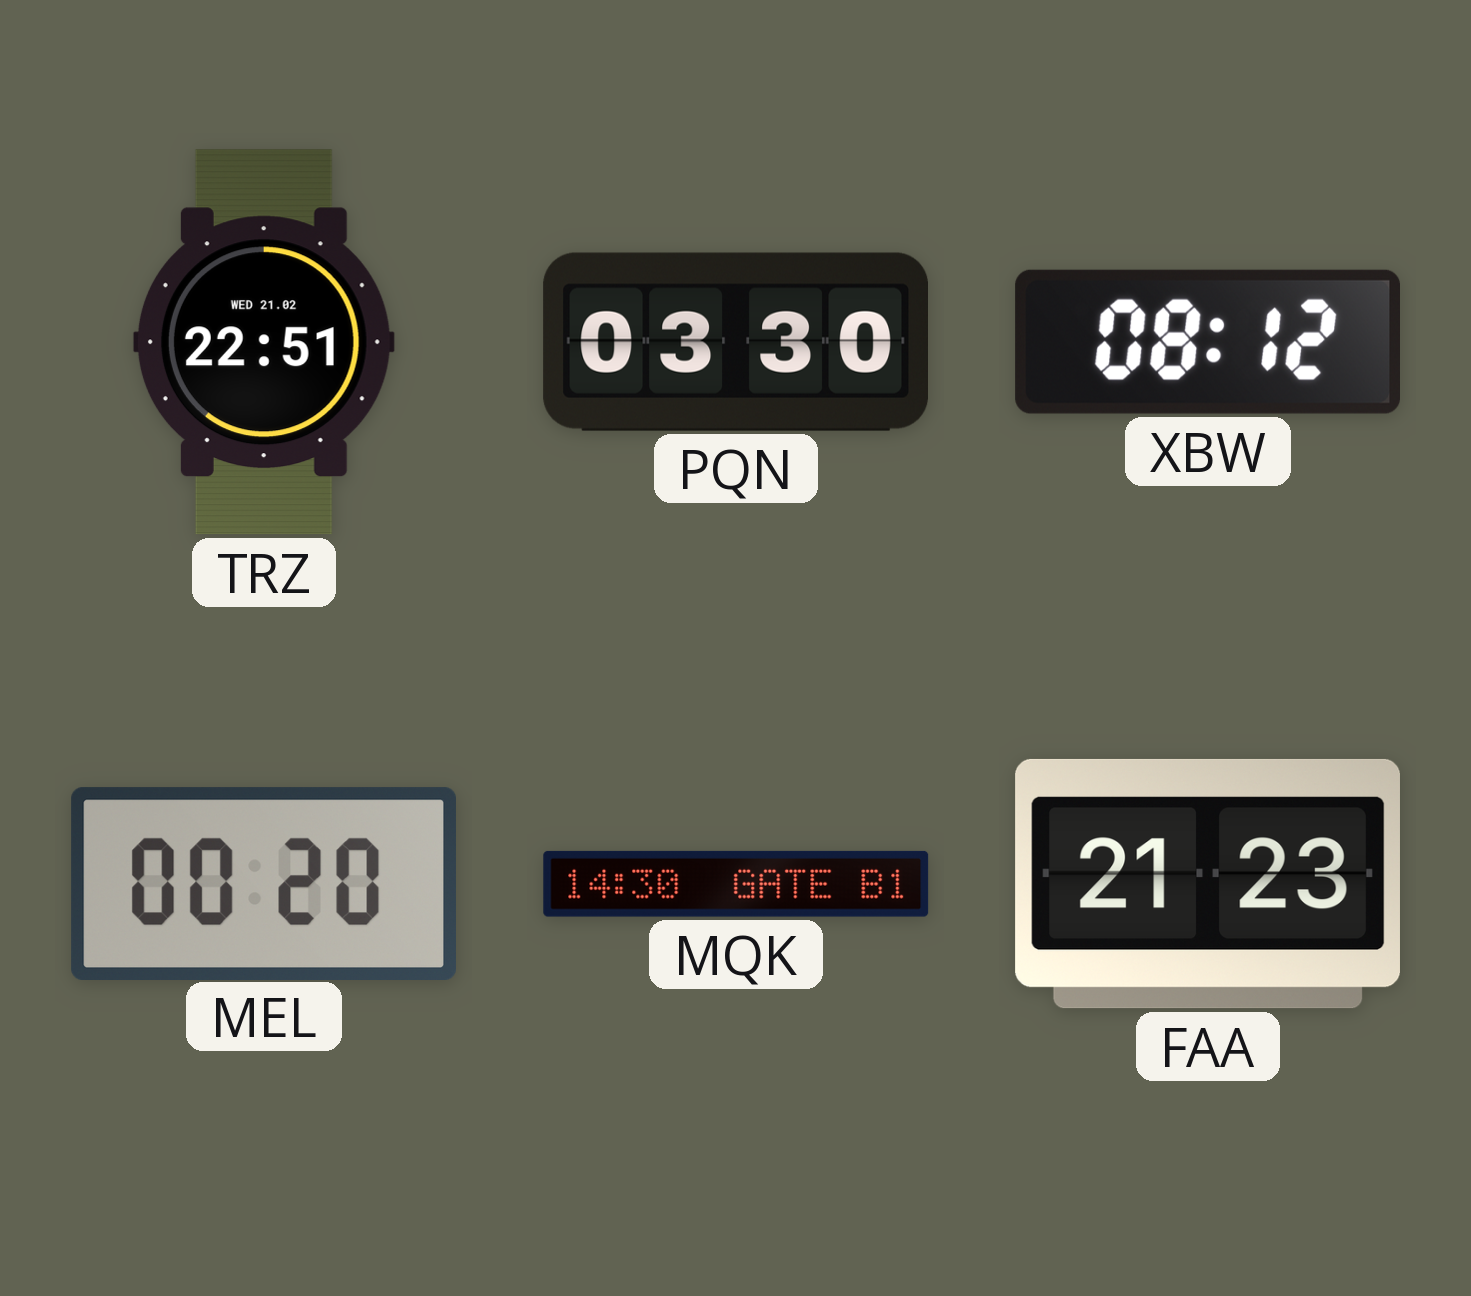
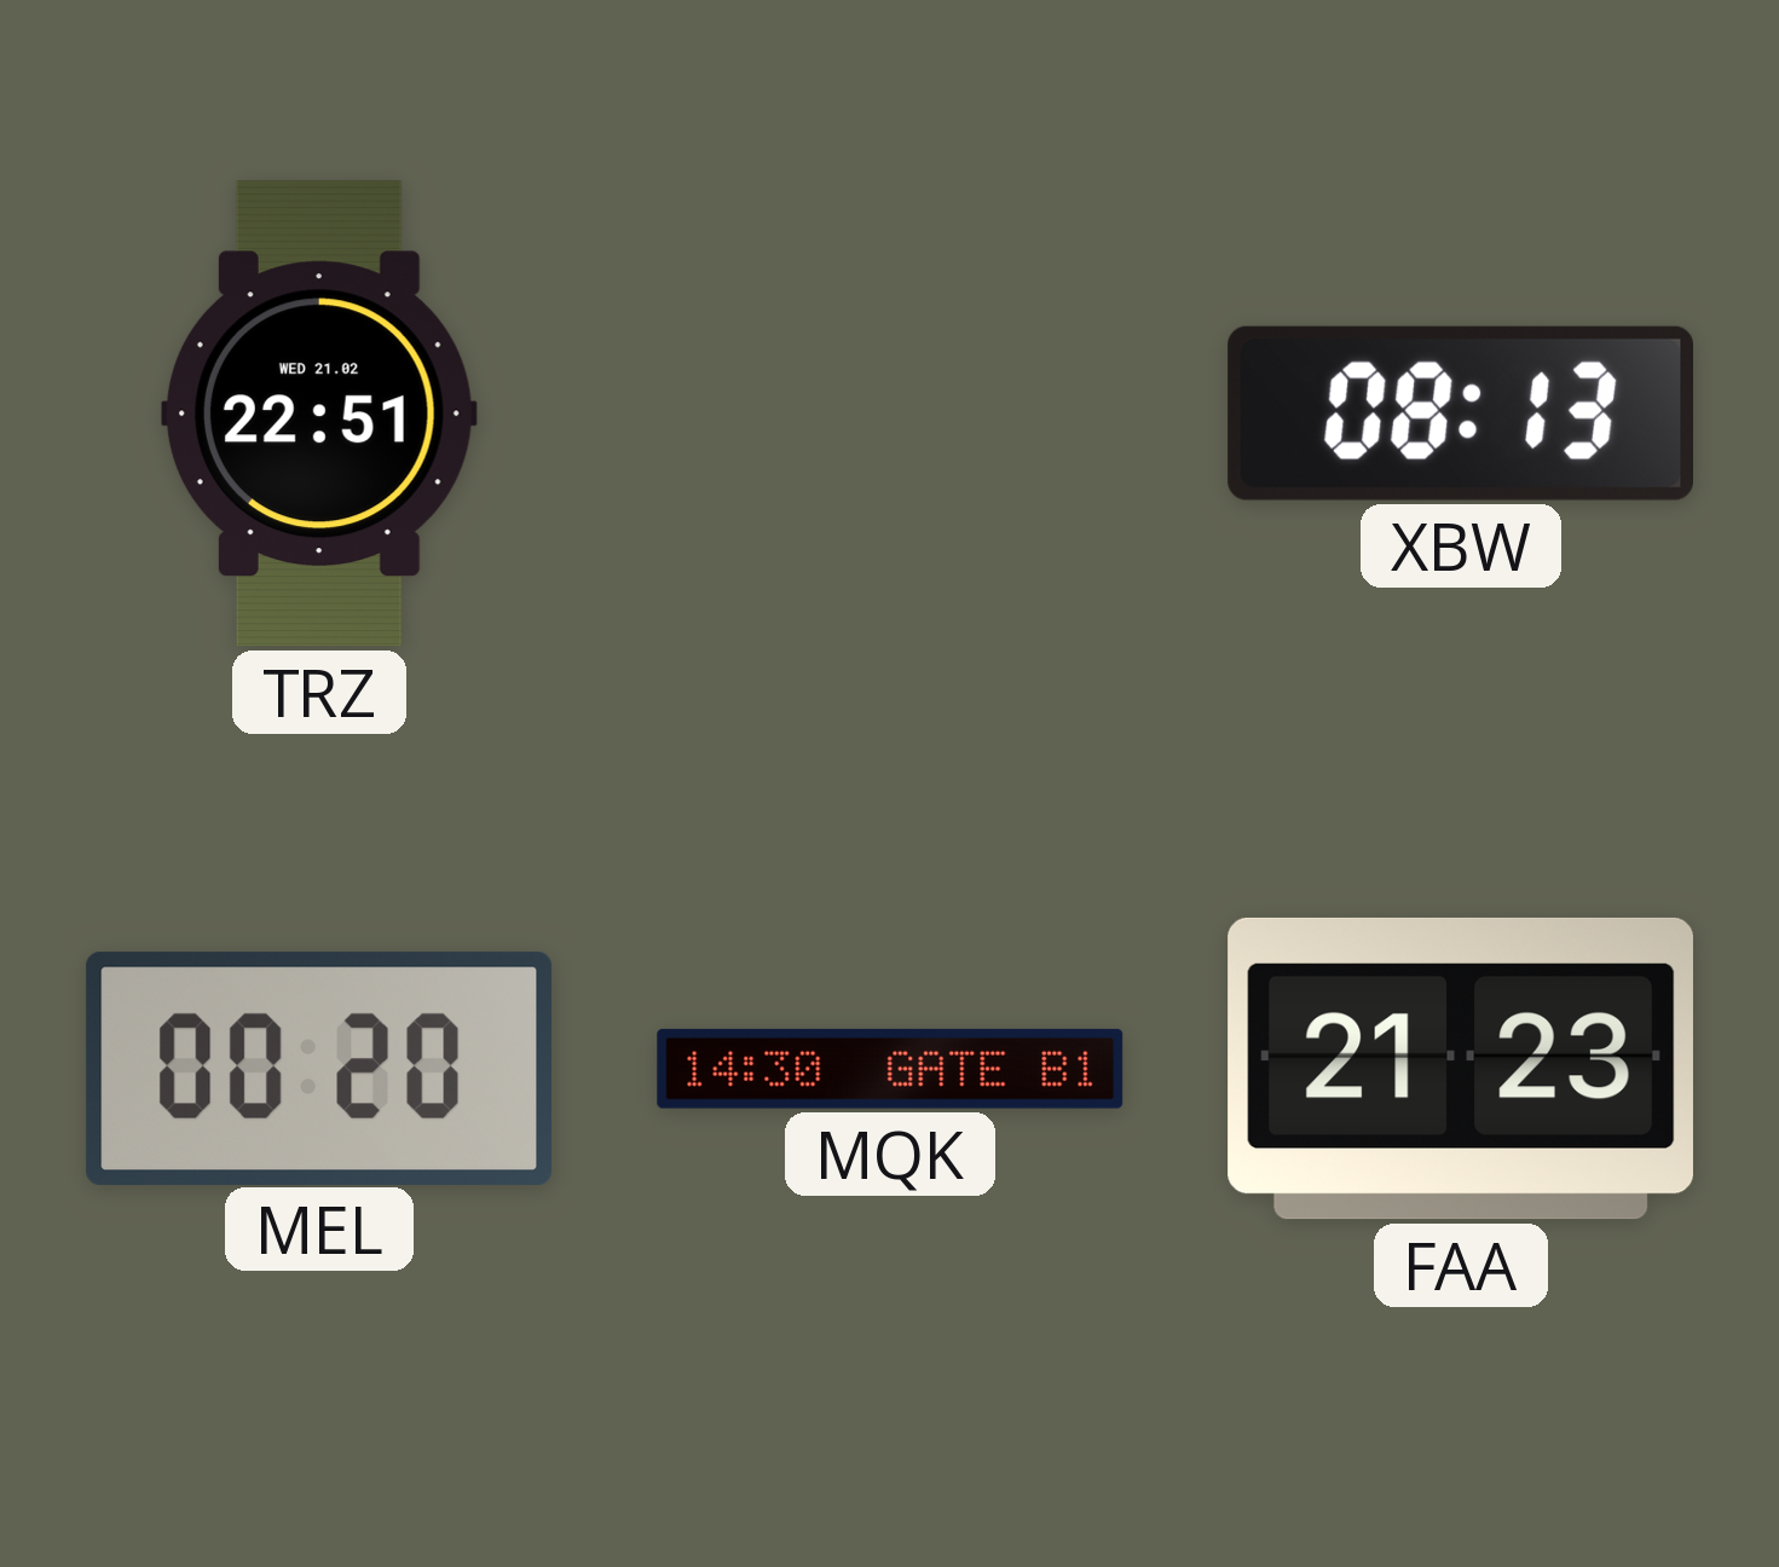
PQN: 03:30 -> none (735, 342)
XBW: 08:12 -> 08:13 (1460, 414)
